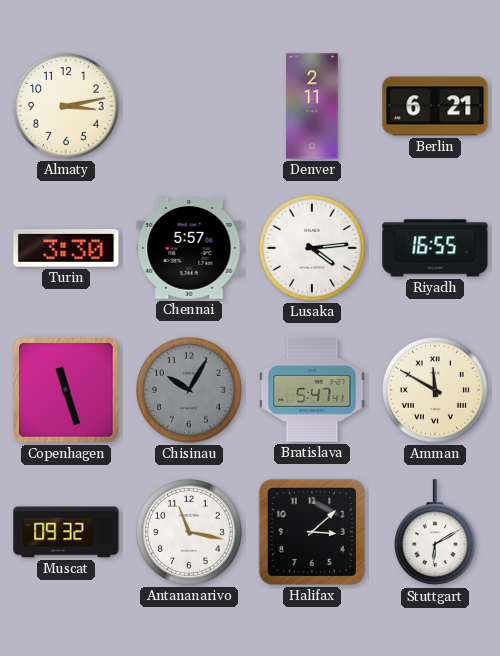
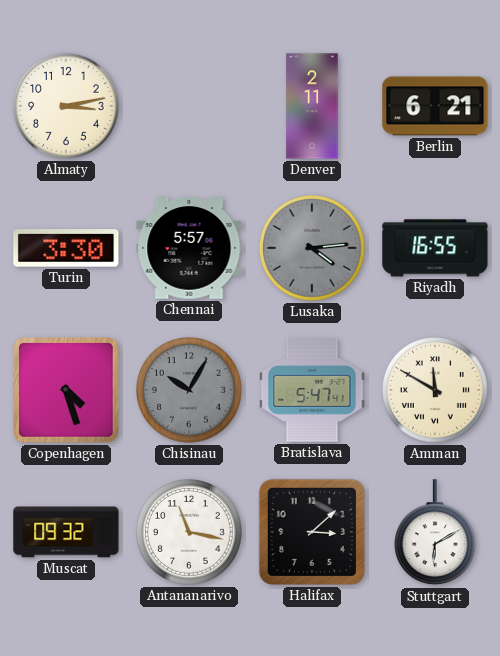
Lusaka dial: white -> grey (313, 249)
Copenhagen: 11:27 -> 4:27 (66, 390)
